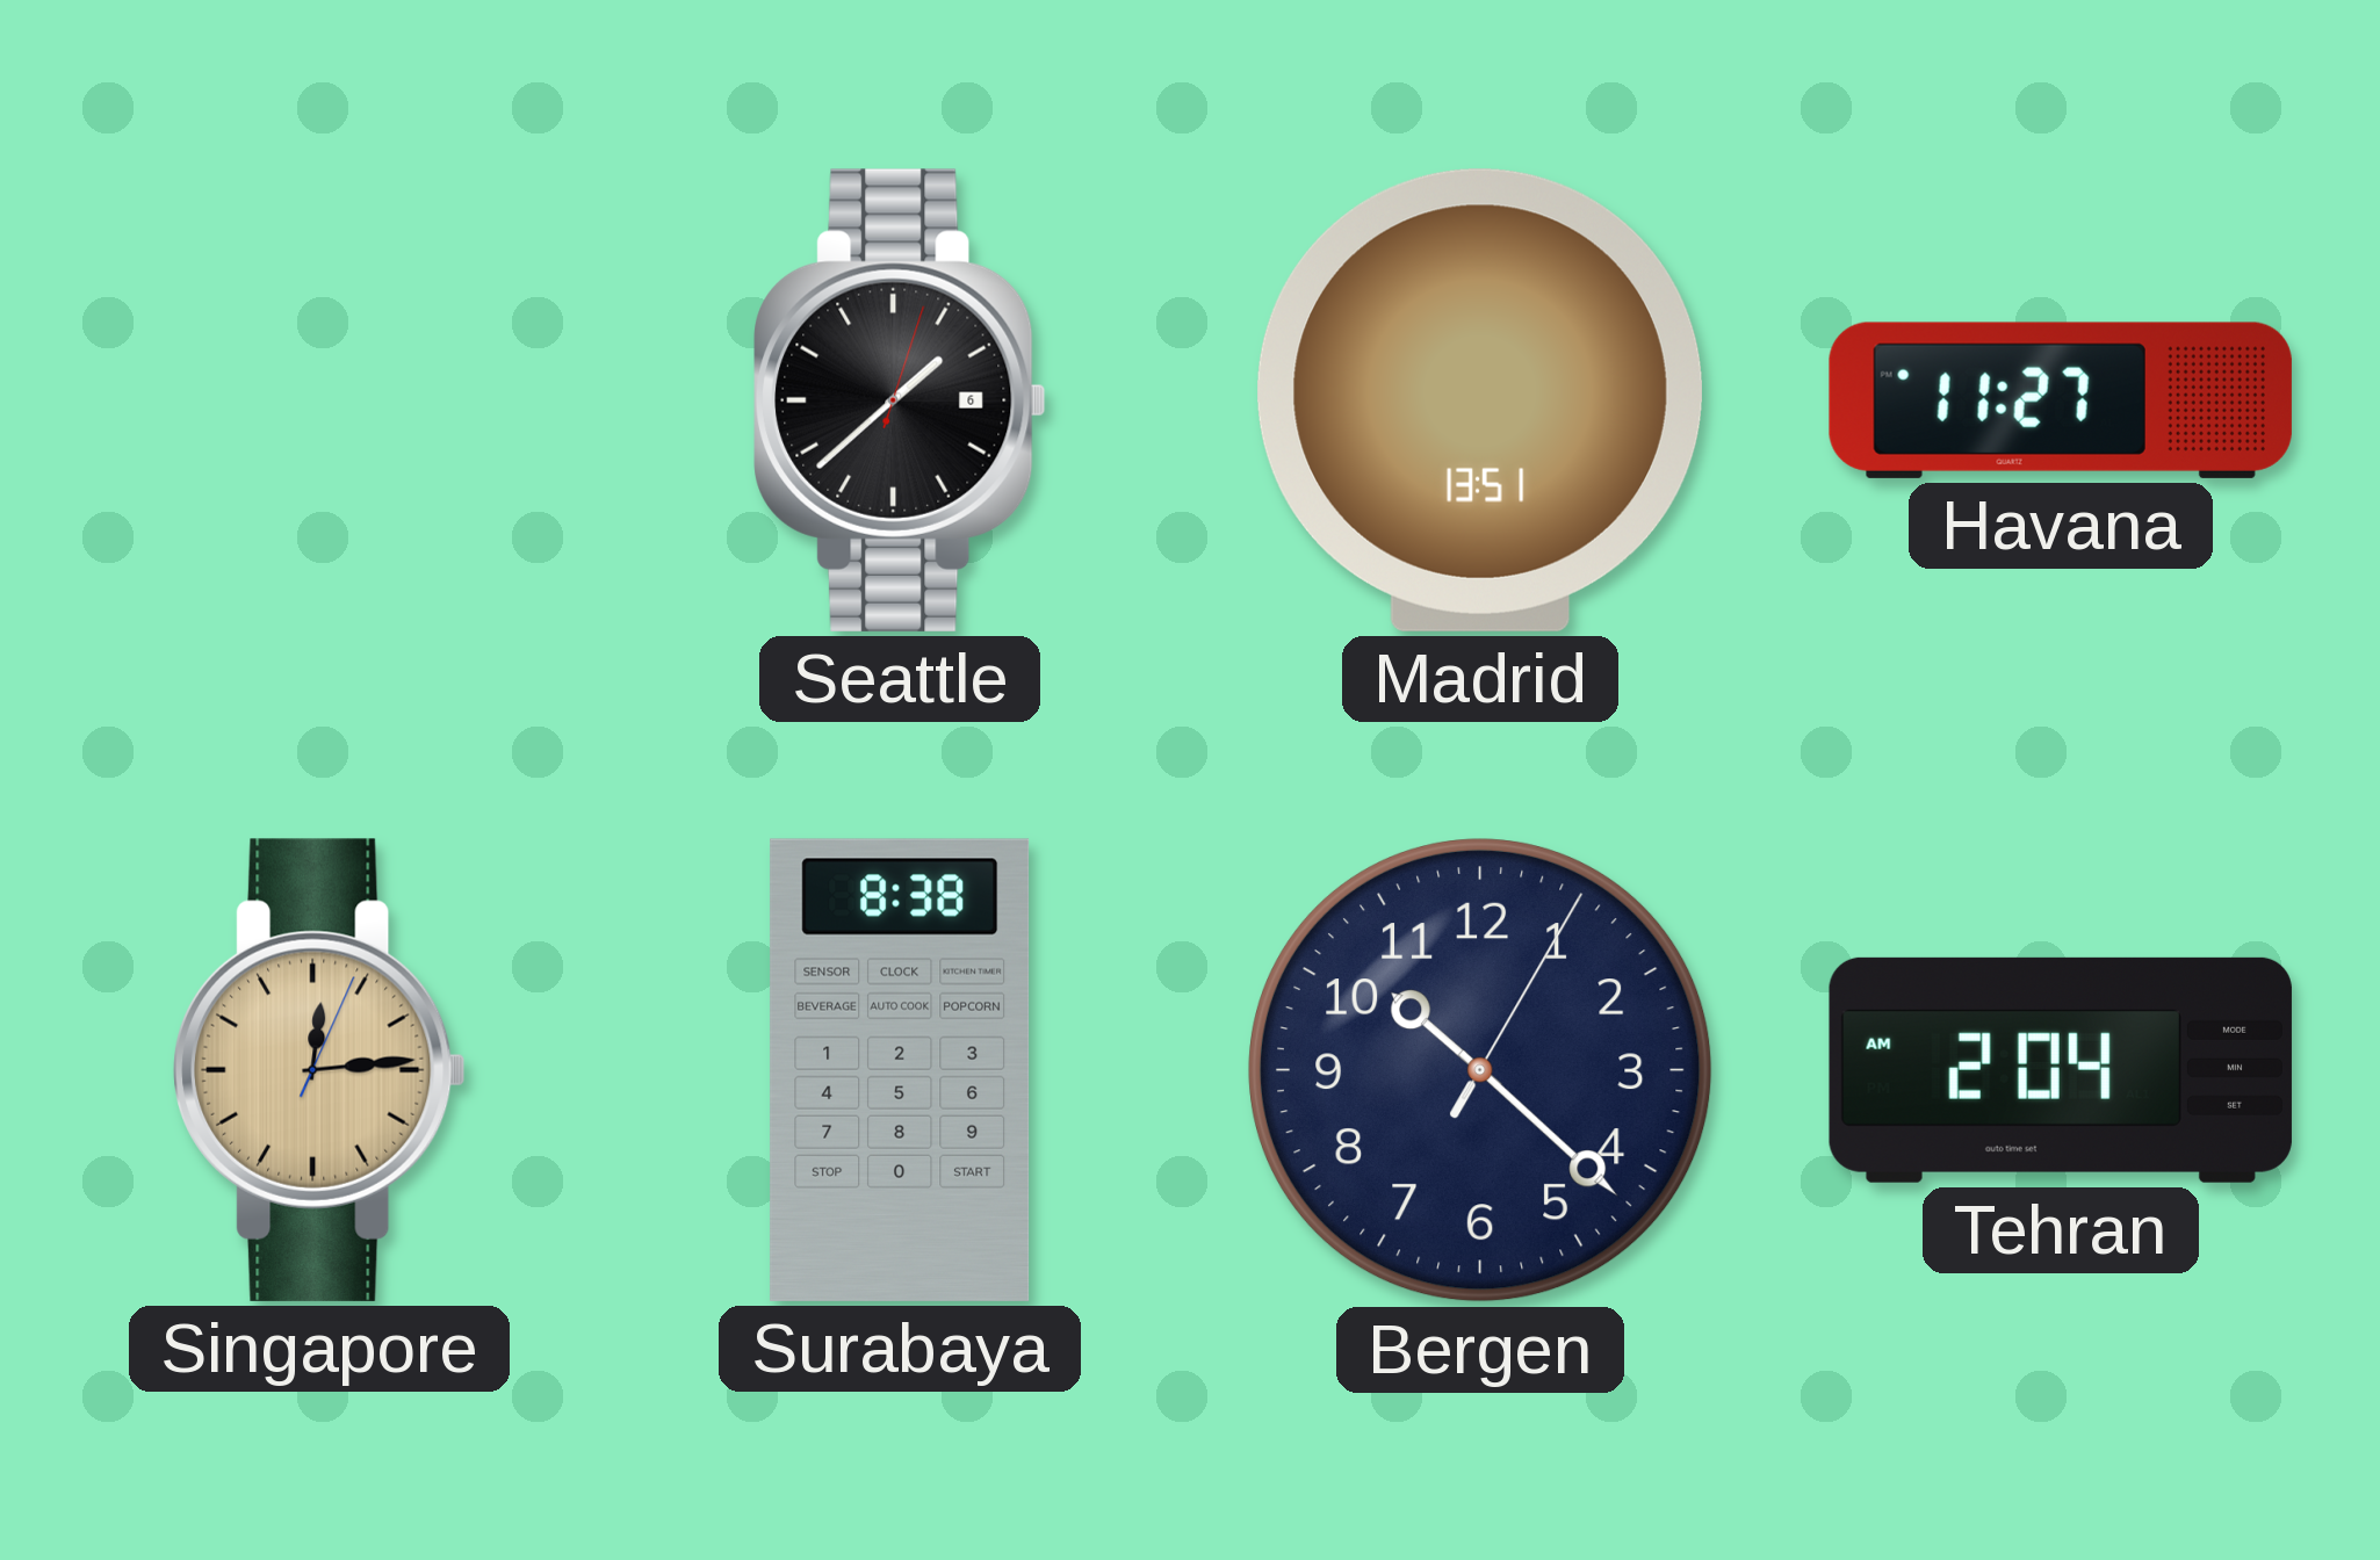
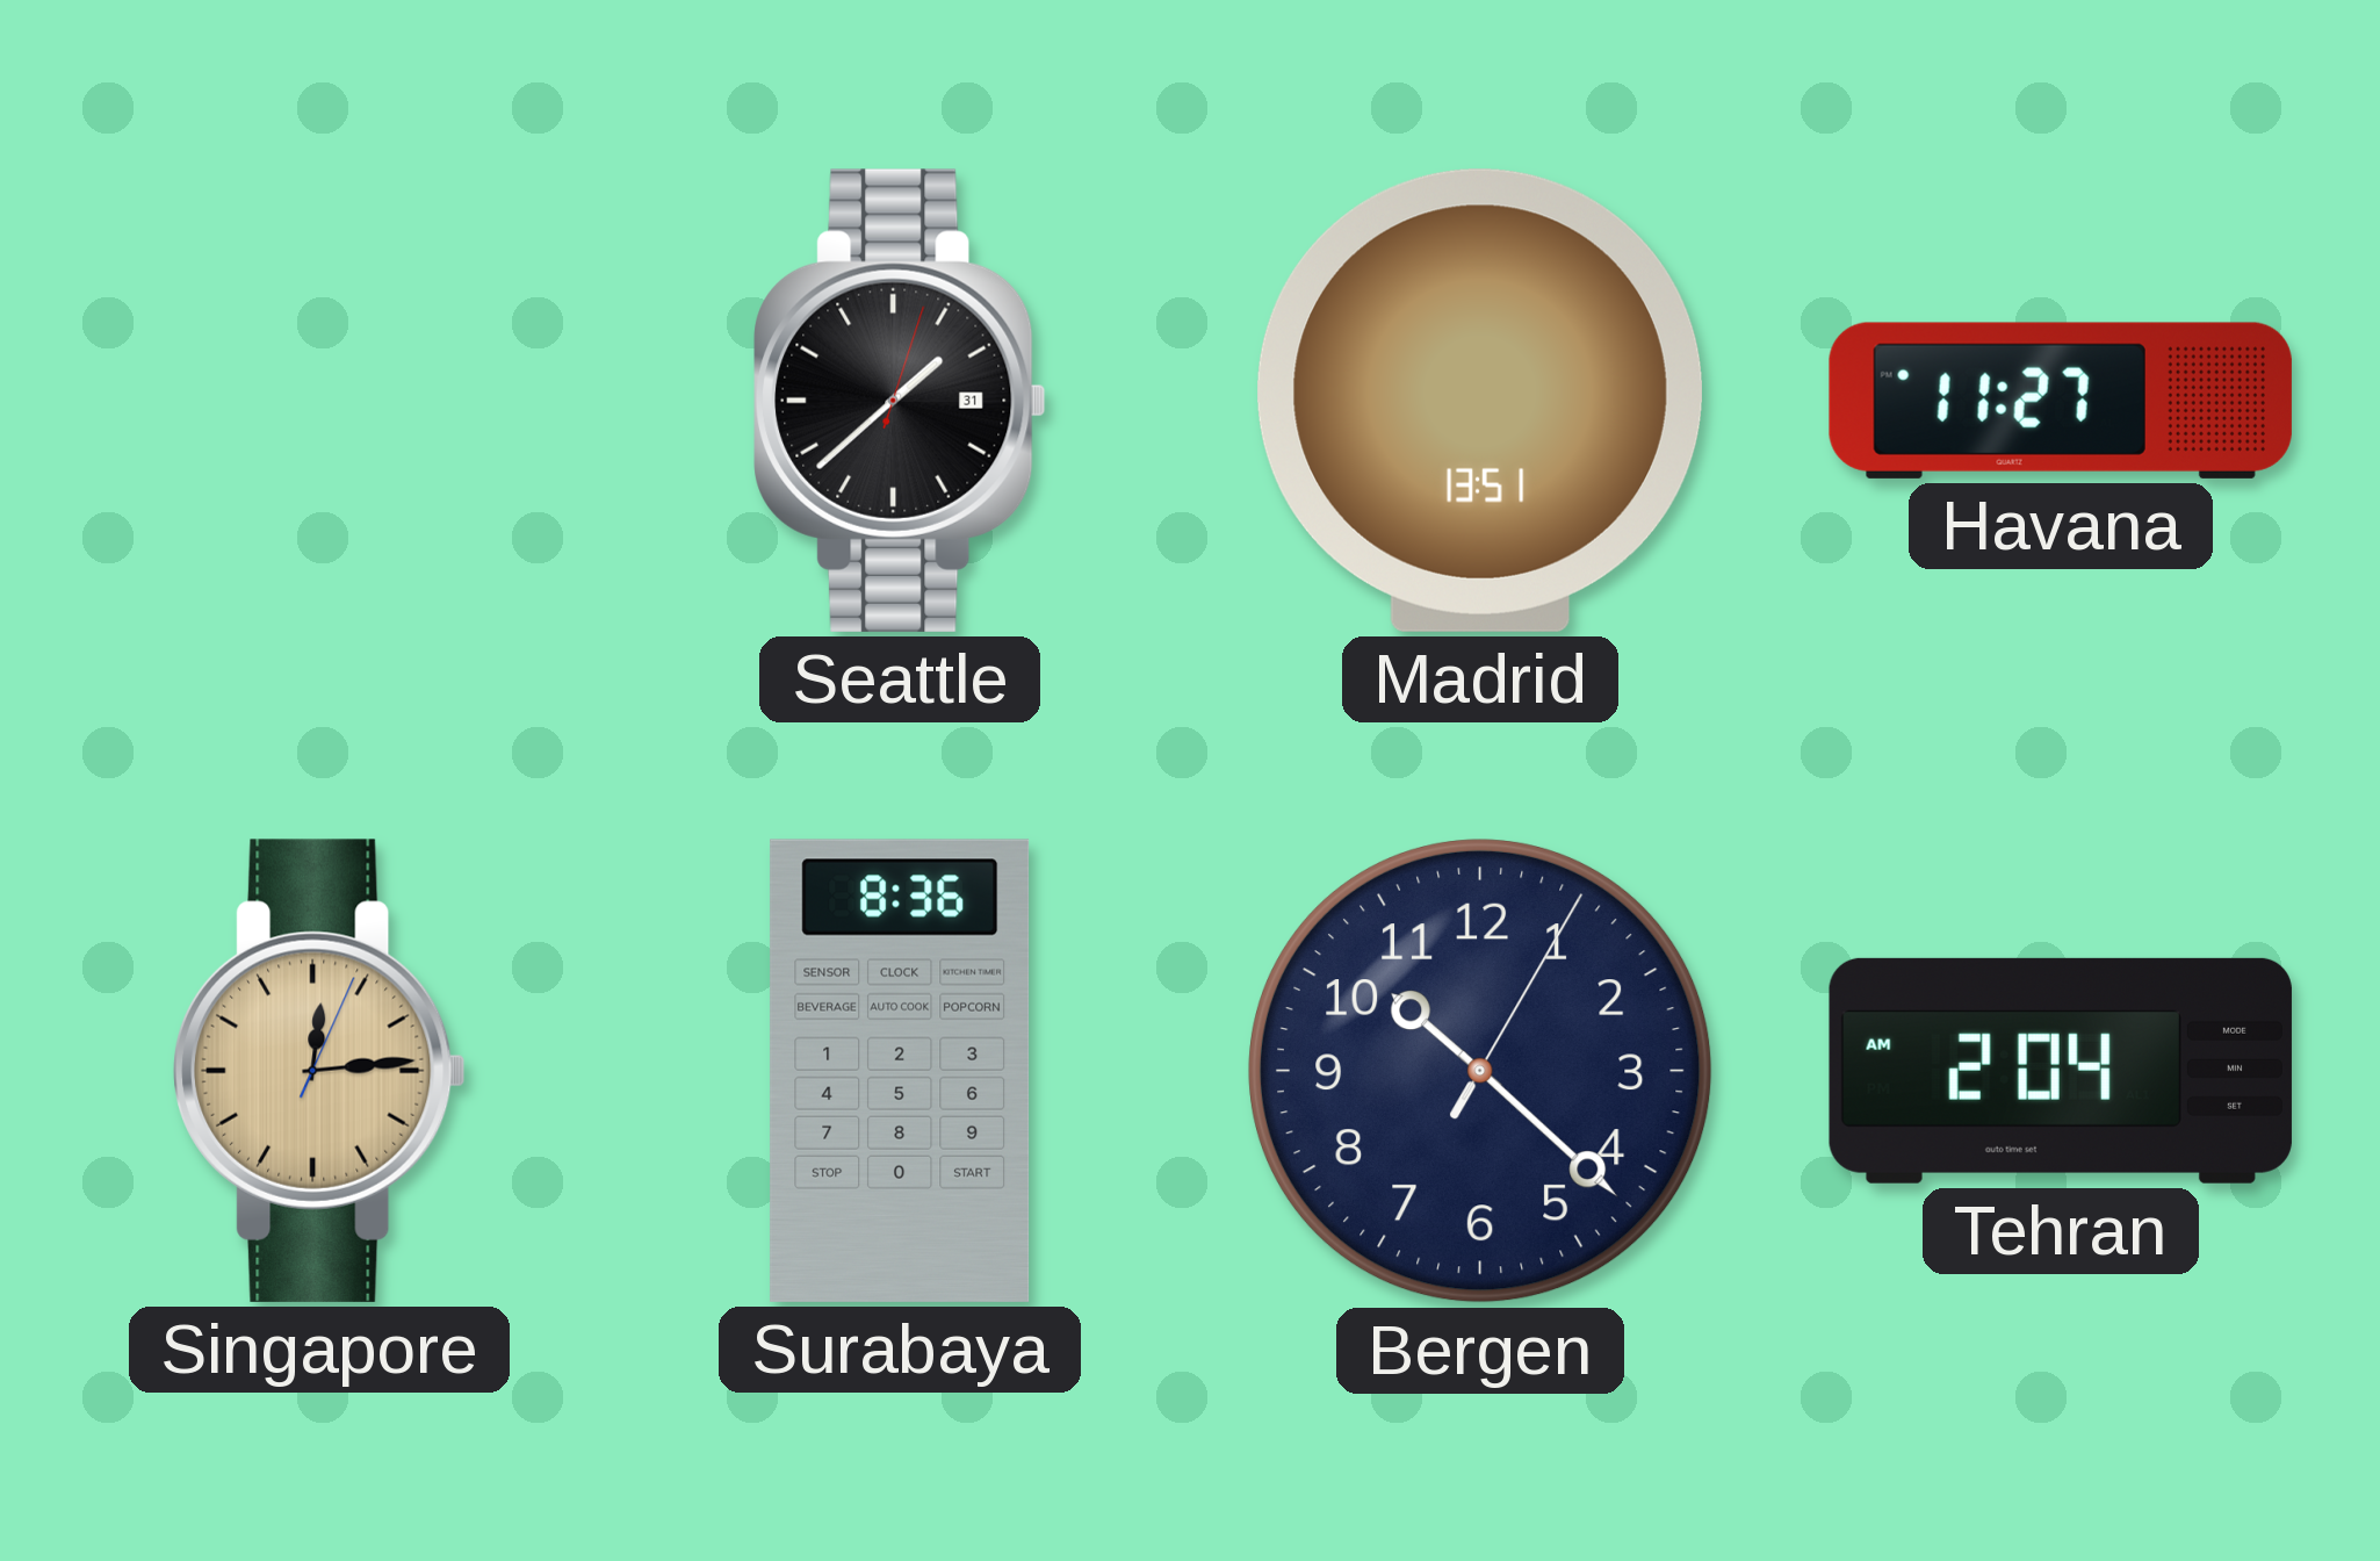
Seattle date: 6 -> 31 (900, 401)
Surabaya: 8:38 -> 8:36 (900, 1071)
